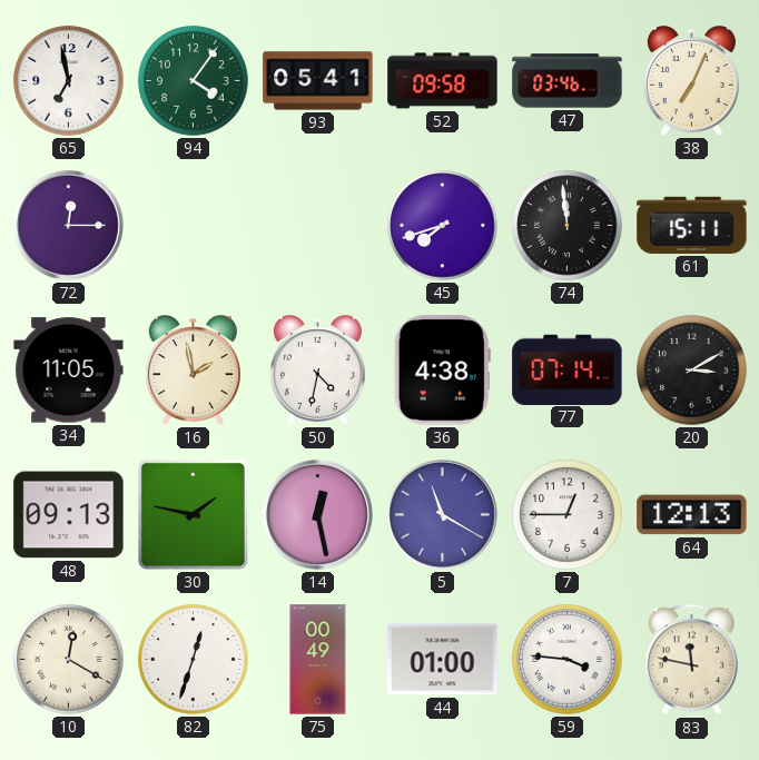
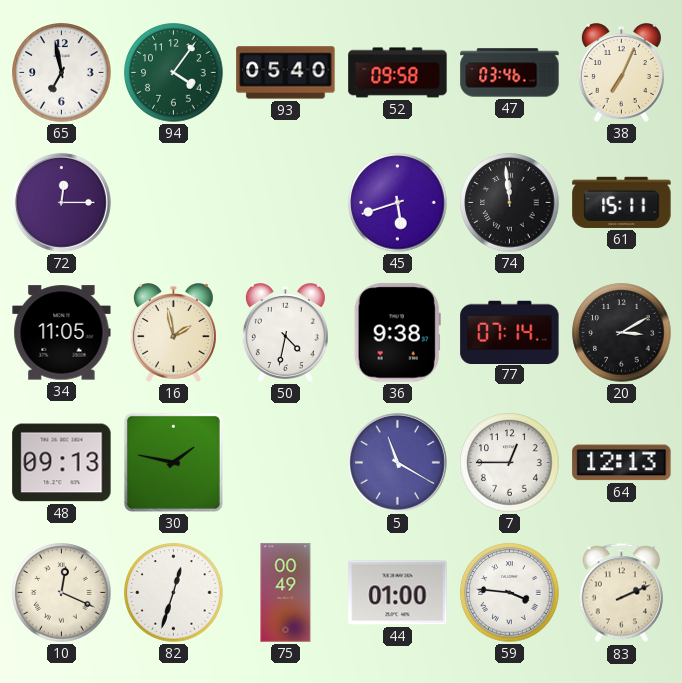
93: 05:41 -> 05:40 (286, 73)
45: 7:42 -> 5:42 (398, 203)
36: 4:38 -> 9:38 (397, 333)
14: 12:28 -> none (318, 515)
10: 12:20 -> 12:19 (62, 593)
83: 11:47 -> 2:11 (622, 593)
